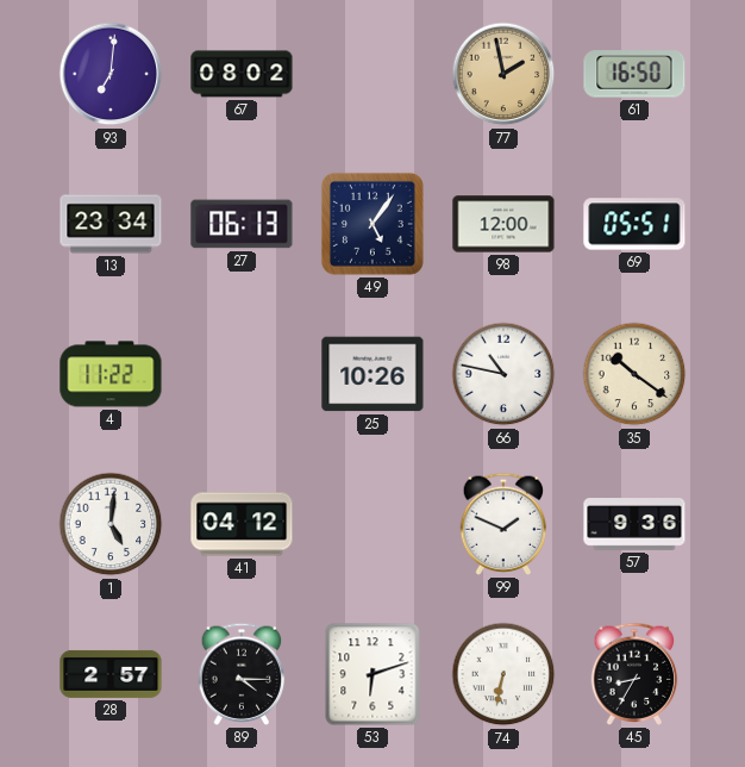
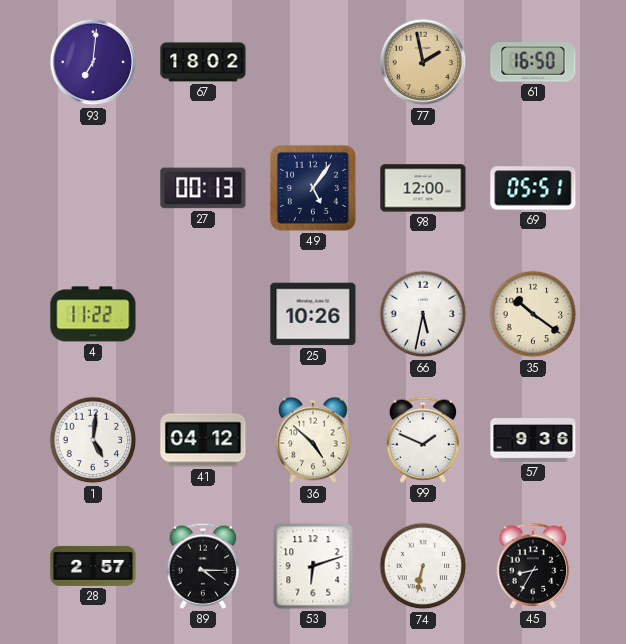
67: 08:02 -> 18:02 (203, 62)
13: 23:34 -> none (111, 224)
27: 06:13 -> 00:13 (203, 188)
66: 10:47 -> 5:32 (423, 314)
36: none -> 4:52 (313, 440)
